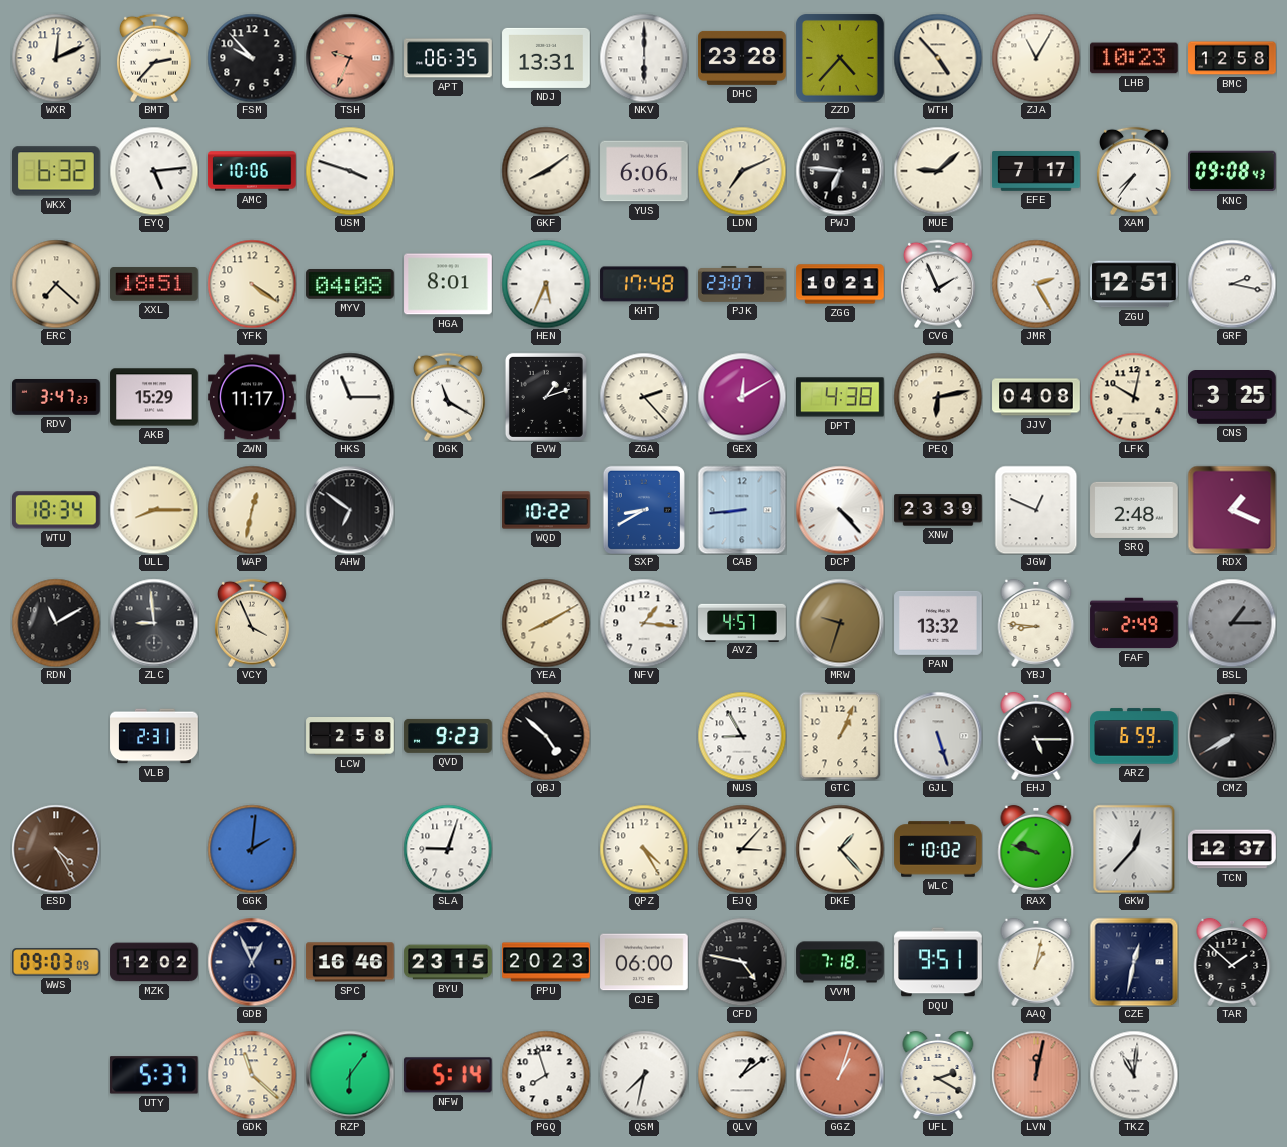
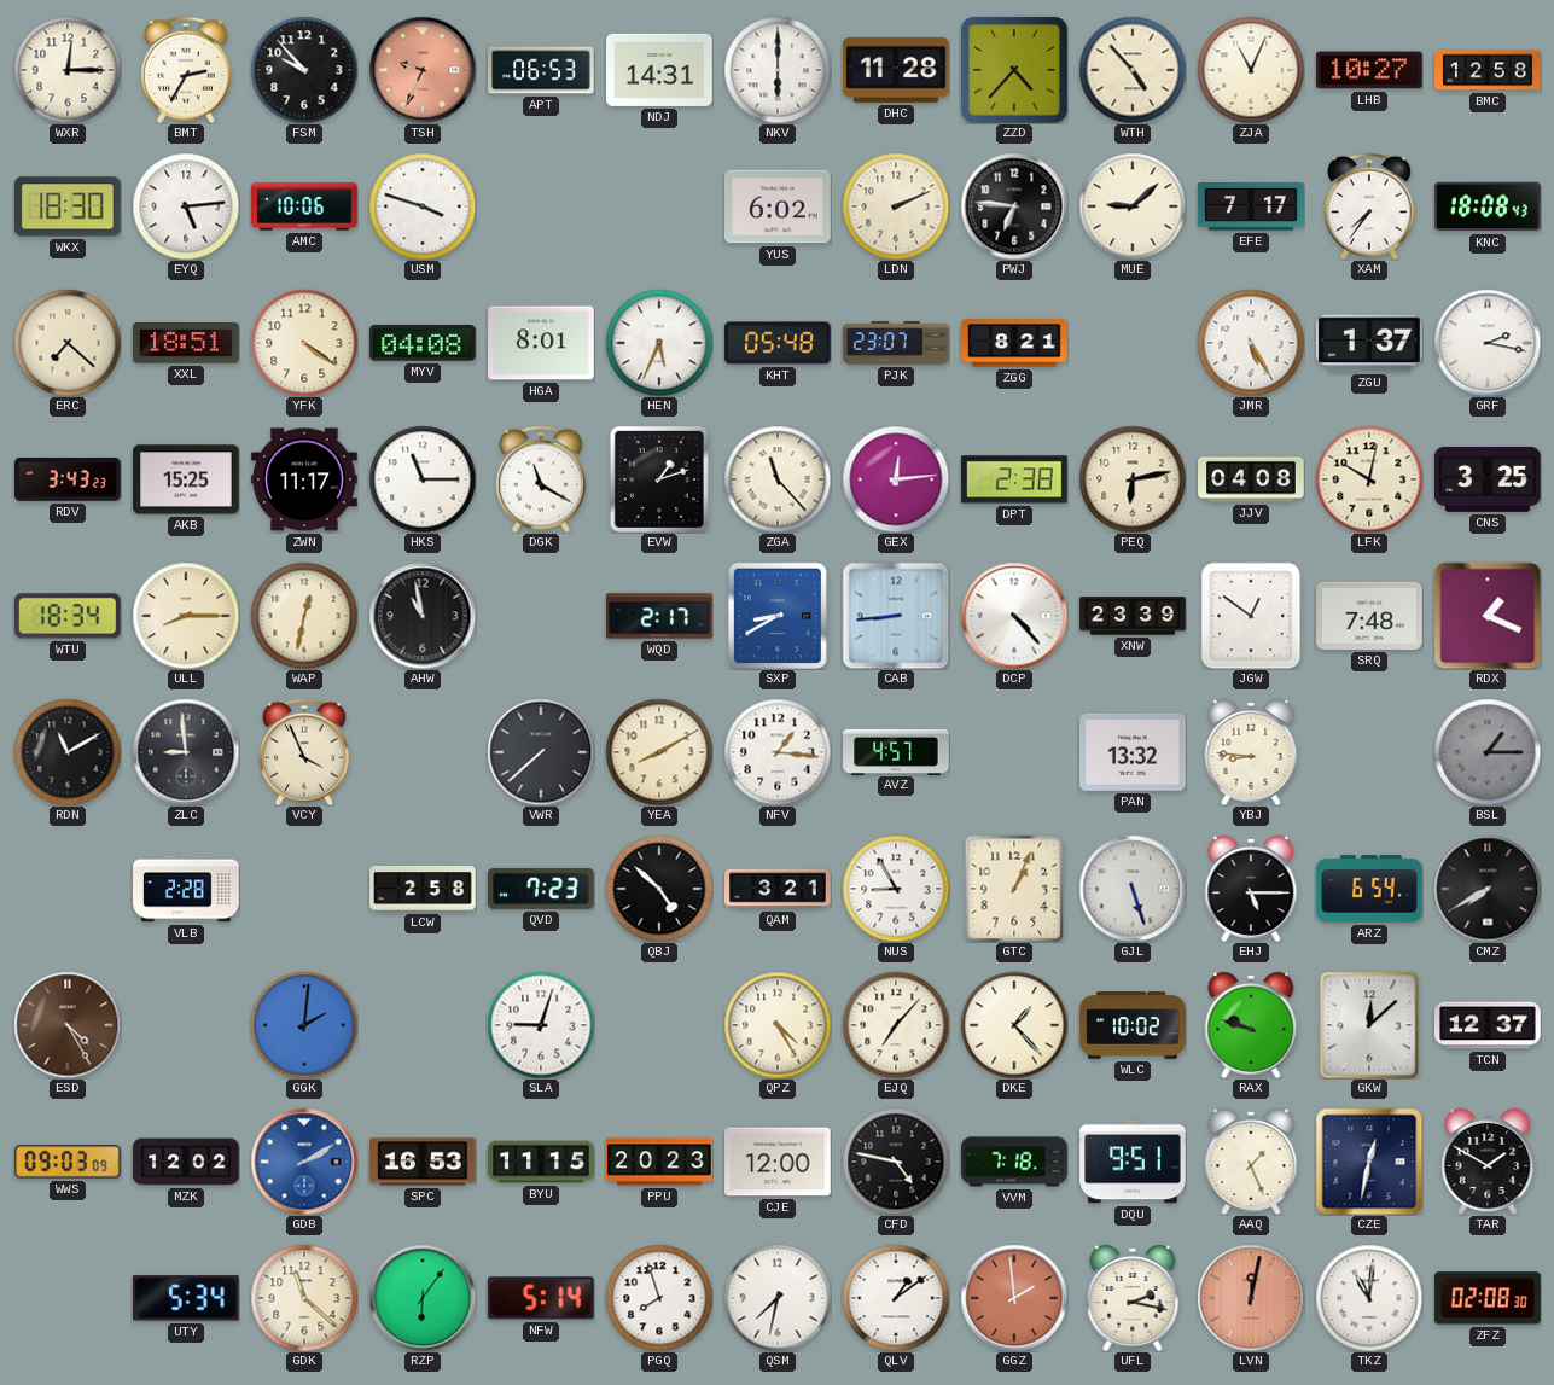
WXR: 12:11 -> 12:15 (68, 70)
BMT: 2:37 -> 2:35 (186, 70)
APT: 06:35 -> 06:53 (541, 70)
NDJ: 13:31 -> 14:31 (659, 70)
DHC: 23:28 -> 11:28 (896, 70)
ZJA: 11:05 -> 11:04 (1251, 70)
LHB: 10:23 -> 10:27 (1369, 70)
WKX: 6:32 -> 18:30 (68, 206)
GKF: 8:09 -> none (546, 171)
YUS: 6:06 -> 6:02 (778, 206)
LDN: 7:11 -> 2:11 (896, 206)
KNC: 09:08 -> 18:08 (1488, 206)
KHT: 17:48 -> 05:48 (778, 343)
ZGG: 10:21 -> 8:21 (1014, 343)
CVG: 1:56 -> none (938, 284)
JMR: 2:25 -> 5:25 (1251, 343)
ZGU: 12:51 -> 1:37 (1369, 343)
RDV: 3:47 -> 3:43 (68, 481)
AKB: 15:29 -> 15:25 (186, 479)
ZGA: 2:23 -> 11:23 (778, 479)
GEX: 12:10 -> 12:14 (896, 479)
DPT: 4:38 -> 2:38 (1014, 479)
AHW: 6:51 -> 10:58 (423, 616)
WQD: 10:22 -> 2:17 (659, 616)
JGW: 12:49 -> 12:51 (1251, 616)
SRQ: 2:48 -> 7:48 (1369, 616)
VWR: none -> 7:38 (541, 752)
MRW: 9:33 -> none (840, 623)
FAF: 2:49 -> none (1134, 623)
VLB: 2:31 -> 2:28 (186, 889)
QVD: 9:23 -> 7:23 (541, 889)
QAM: none -> 3:21 (778, 889)
ARZ: 6:59 -> 6:54 (1369, 889)
EJQ: 3:07 -> 7:07 (896, 1025)
GKW: 12:37 -> 12:08 (1369, 1025)
GDB: 12:56 -> 2:10 (304, 1162)
GDB dial: navy -> blue (304, 1162)
SPC: 16:46 -> 16:53 (423, 1162)
BYU: 23:15 -> 11:15 (541, 1162)
CJE: 06:00 -> 12:00 (778, 1162)
AAQ: 1:02 -> 1:26 (1251, 1162)
TAR: 1:52 -> 1:50 (1488, 1162)
UTY: 5:37 -> 5:34 (186, 1298)
GGZ: 1:03 -> 1:59 (1014, 1298)
UFL: 2:20 -> 2:17 (1133, 1298)
ZFZ: none -> 02:08 (1488, 1298)
